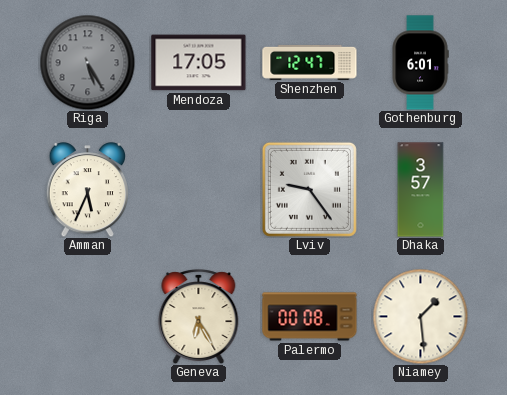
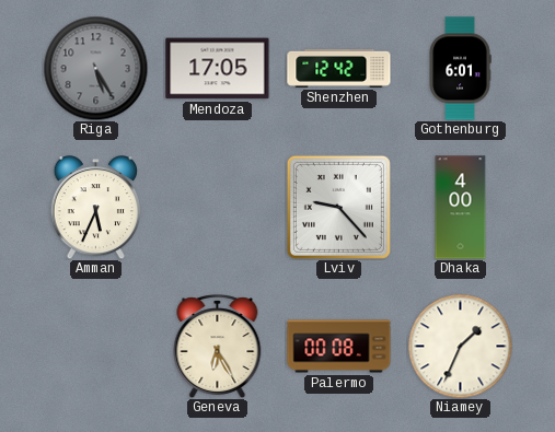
Shenzhen: 12:47 -> 12:42 (339, 68)
Lviv: 9:24 -> 9:23 (338, 207)
Dhaka: 3:57 -> 4:00 (461, 208)
Niamey: 1:29 -> 1:34 (460, 346)
